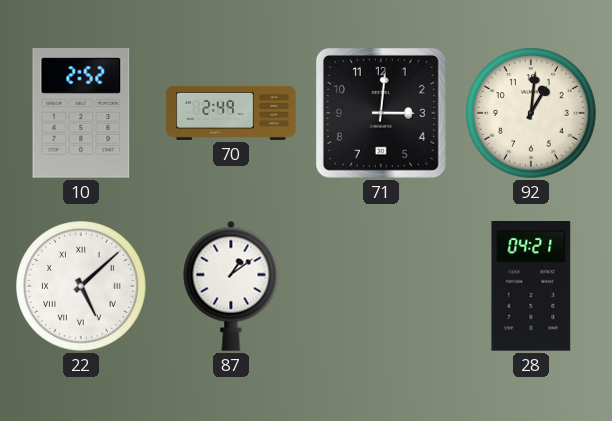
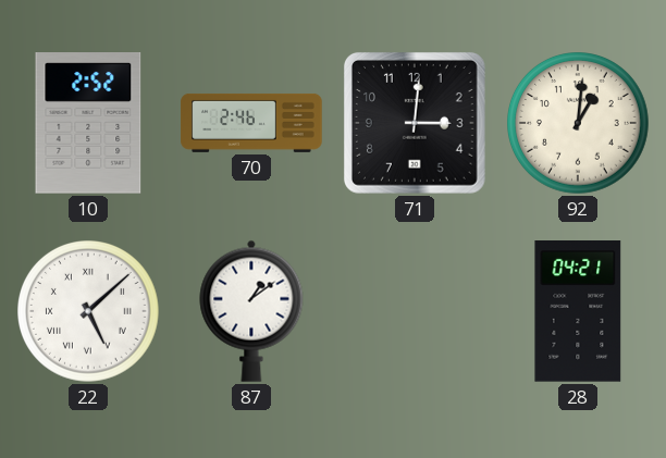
70: 2:49 -> 2:46 (251, 123)
